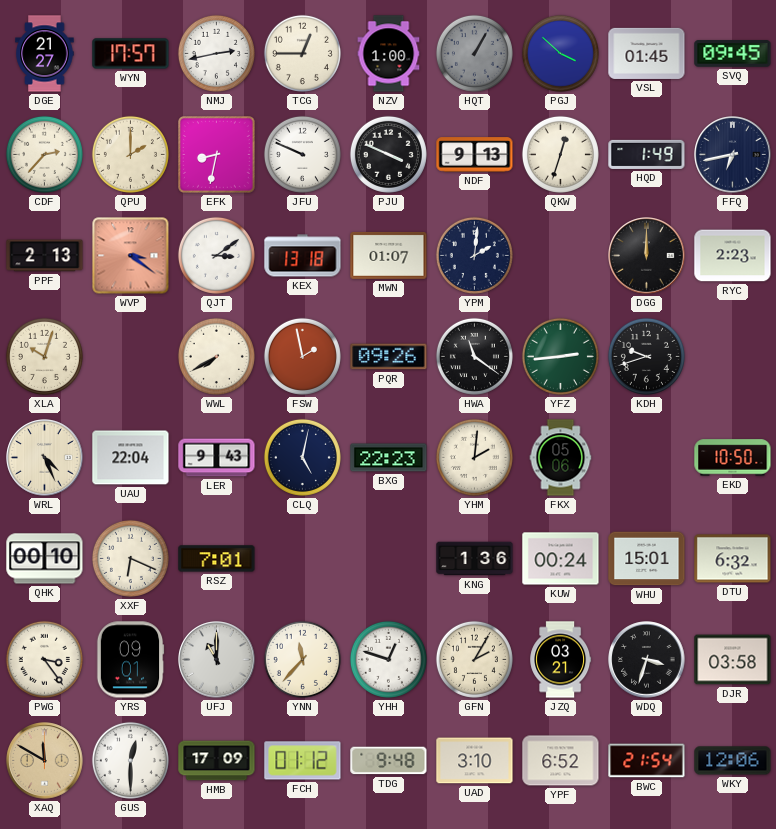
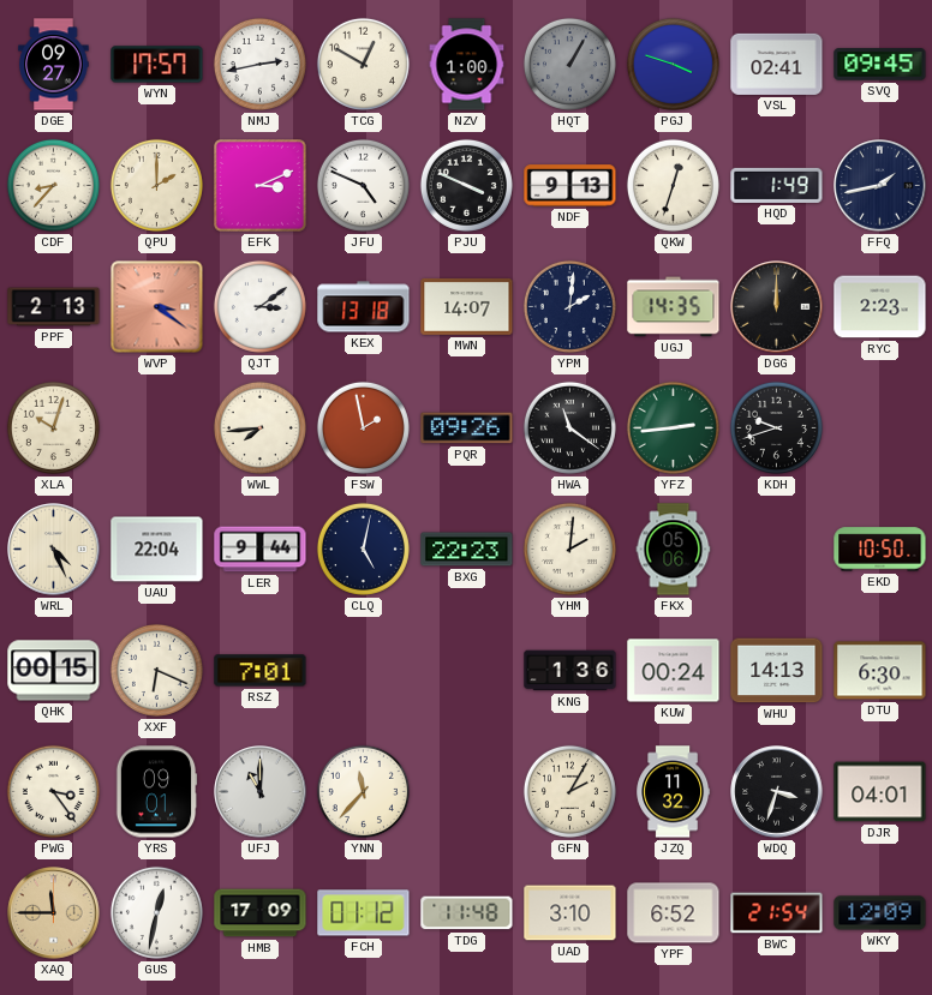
DGE: 21:27 -> 09:27 (54, 65)
TCG: 12:45 -> 12:50 (363, 64)
PGJ: 3:52 -> 3:48 (673, 64)
VSL: 01:45 -> 02:41 (777, 64)
CDF: 2:37 -> 8:37 (53, 185)
EFK: 8:32 -> 3:11 (261, 186)
JFU: 9:49 -> 4:49 (363, 185)
FFQ: 6:43 -> 1:43 (880, 186)
MWN: 01:07 -> 14:07 (467, 306)
UGJ: none -> 14:35 (674, 307)
WWL: 7:40 -> 7:44 (259, 427)
LER: 9:43 -> 9:44 (261, 550)
QHK: 00:10 -> 00:15 (54, 671)
WHU: 15:01 -> 14:13 (777, 671)
DTU: 6:32 -> 6:30 (880, 671)
YHH: 12:48 -> none (388, 659)
JZQ: 03:21 -> 11:32 (674, 792)
DJR: 03:58 -> 04:01 (880, 792)
XAQ: 11:50 -> 11:45 (54, 913)
GUS: 12:30 -> 12:32 (156, 912)
TDG: 9:48 -> 11:48 (467, 913)
WKY: 12:06 -> 12:09 (880, 913)
